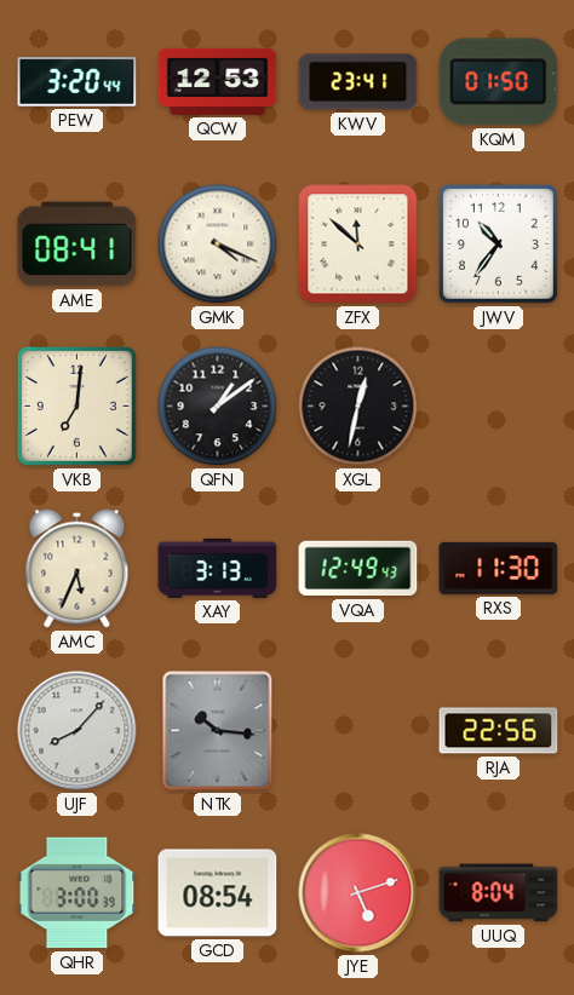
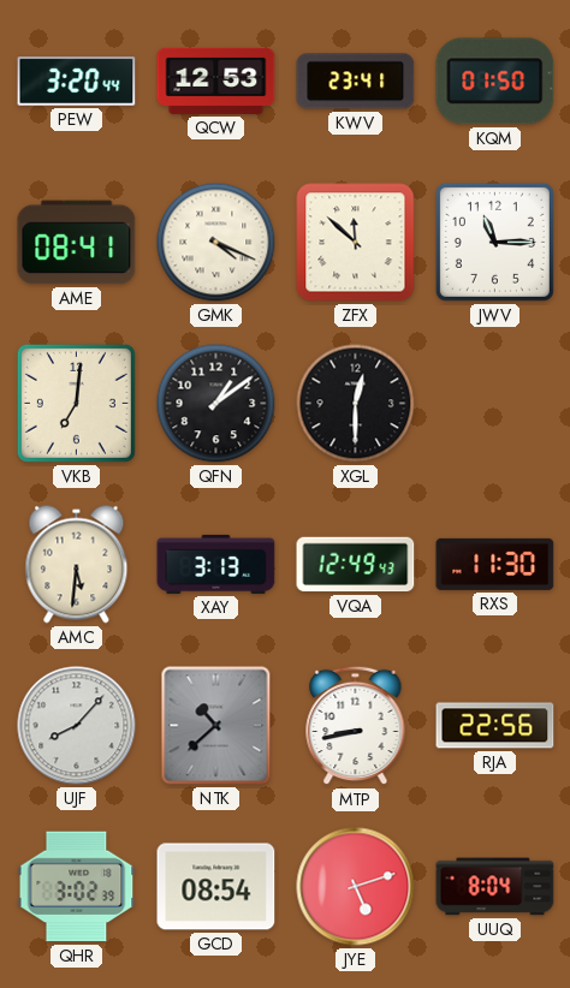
JWV: 10:36 -> 11:15 (494, 242)
XGL: 12:32 -> 12:30 (356, 404)
AMC: 5:34 -> 5:31 (77, 565)
NTK: 10:16 -> 10:38 (216, 726)
MTP: none -> 8:43 (356, 726)
QHR: 3:00 -> 3:02 (77, 887)
